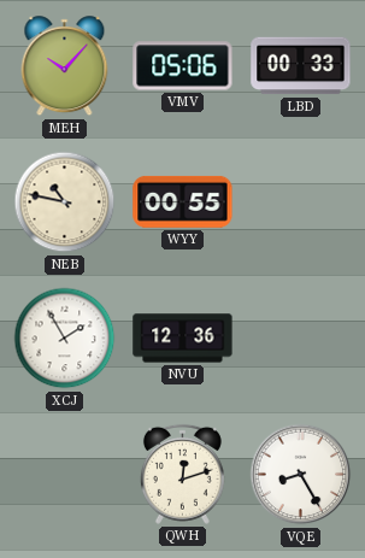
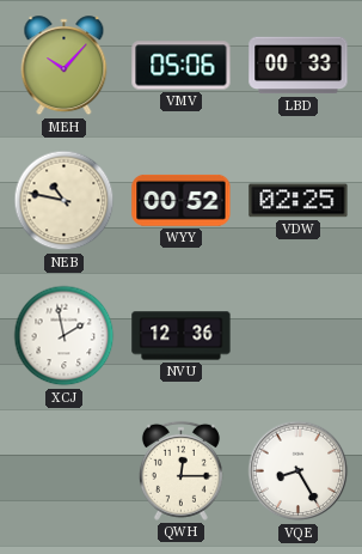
WYY: 00:55 -> 00:52 (182, 200)
VDW: none -> 02:25 (299, 201)
XCJ: 1:55 -> 1:58 (65, 336)
QWH: 12:12 -> 12:15 (180, 470)
